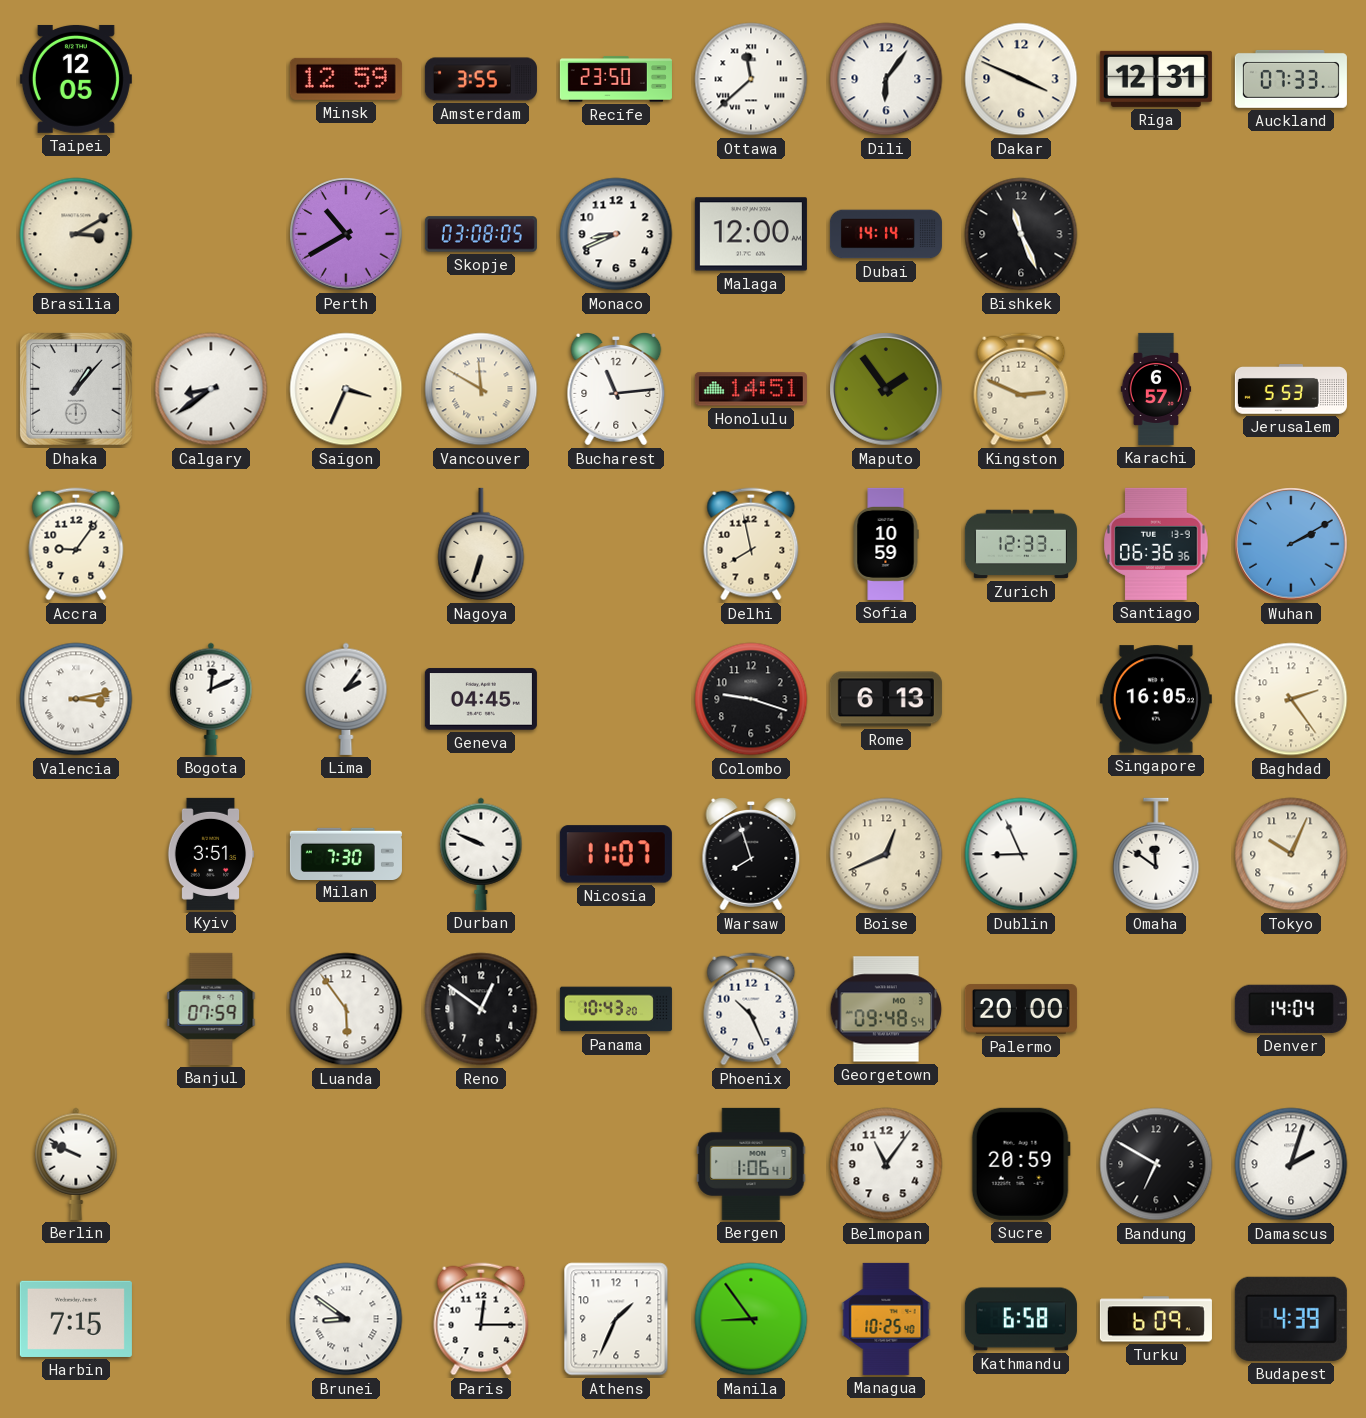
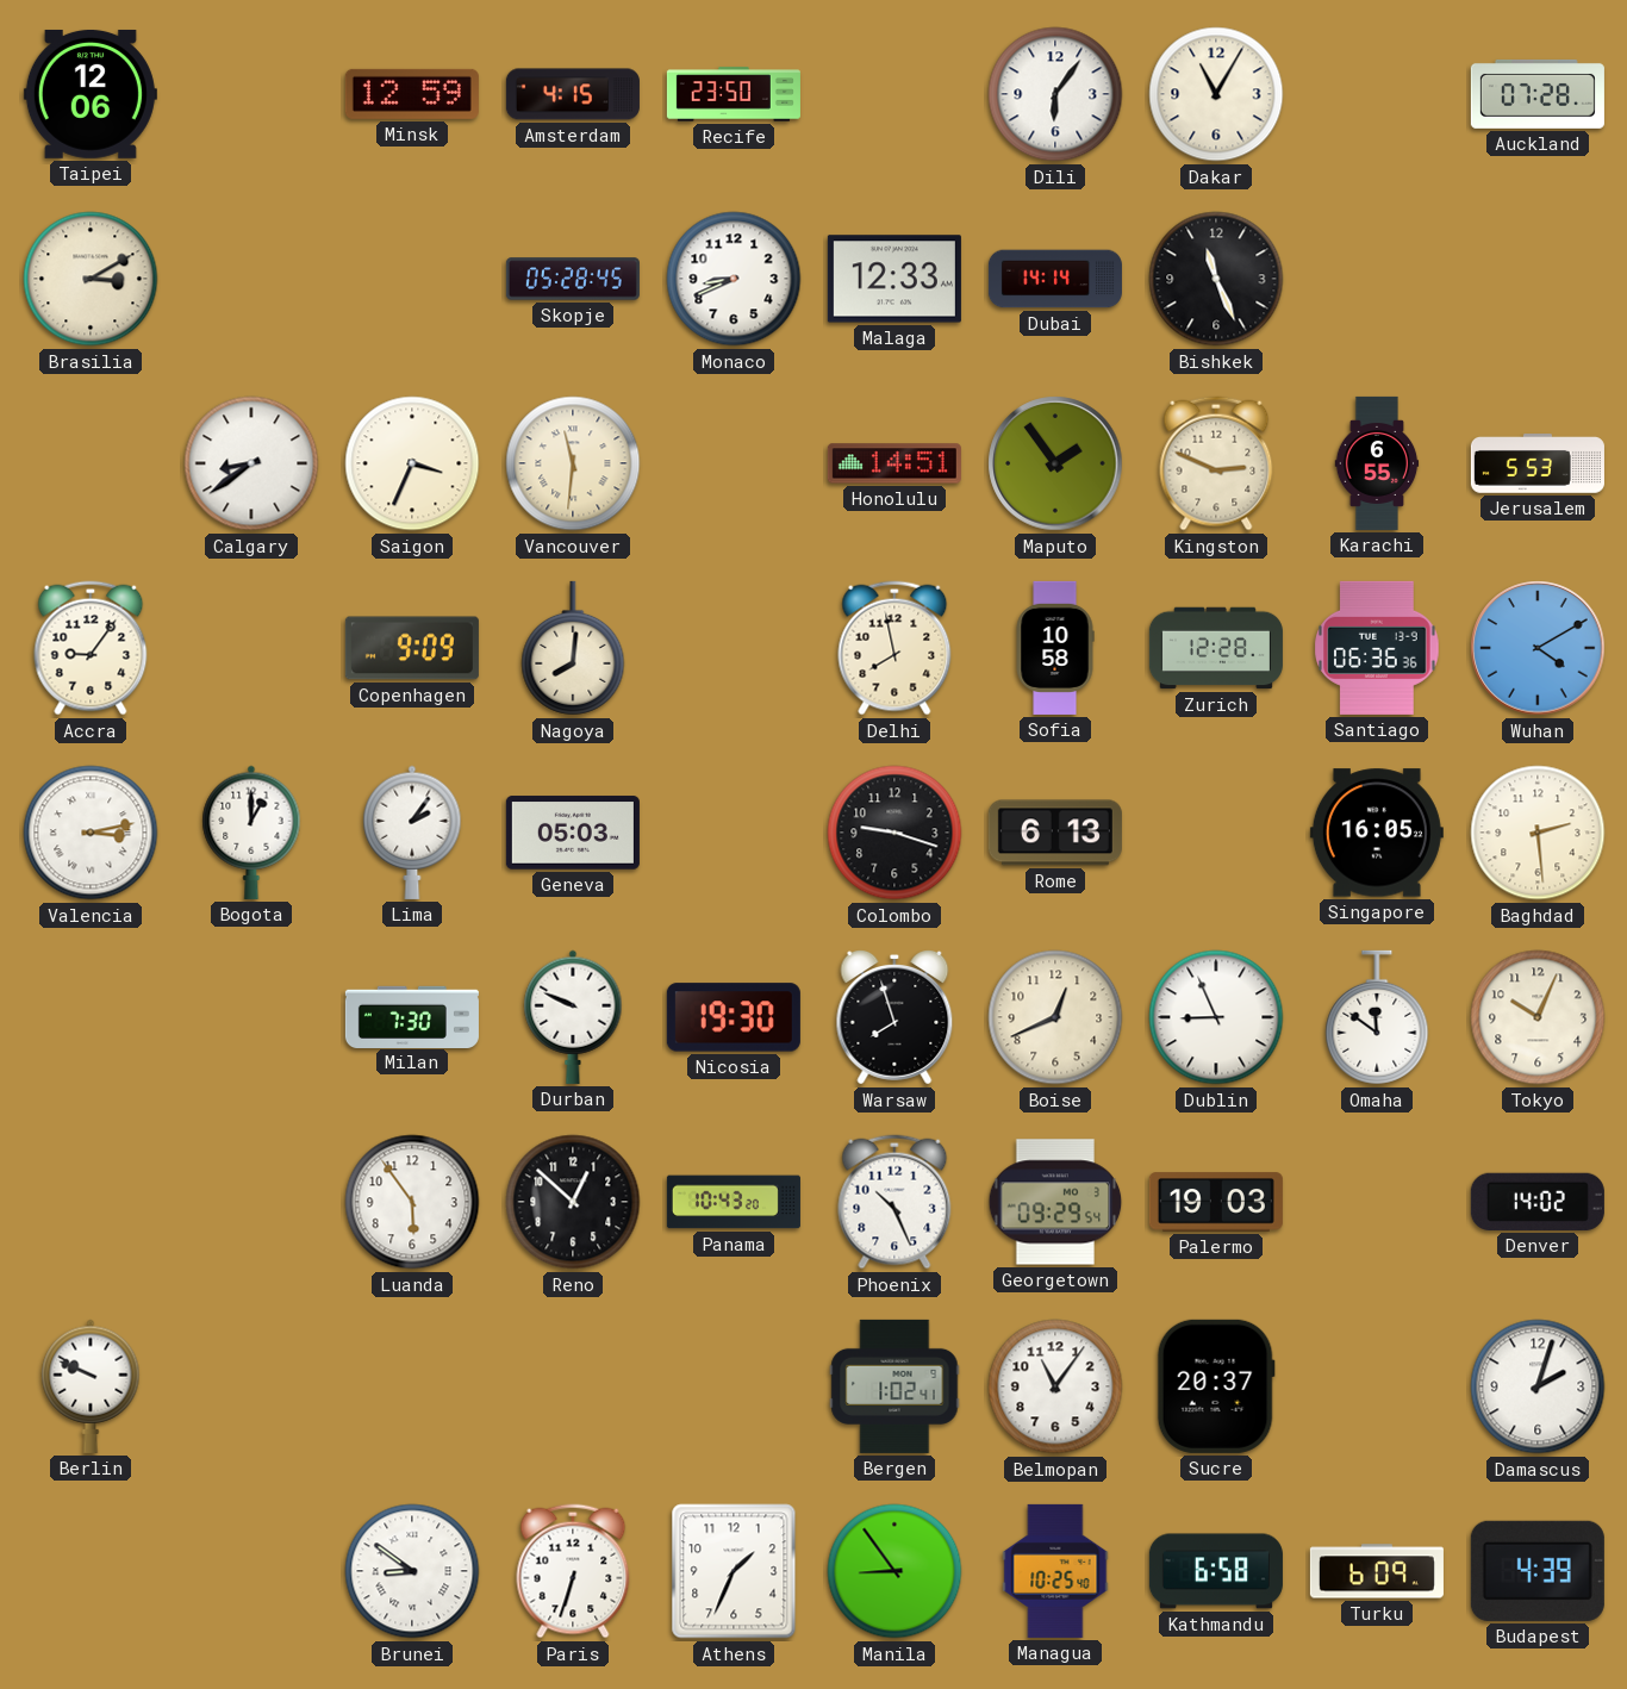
Taipei: 12:05 -> 12:06 (91, 94)
Amsterdam: 3:55 -> 4:15 (573, 94)
Ottawa: 11:38 -> none (751, 79)
Dakar: 3:49 -> 11:05 (1216, 94)
Riga: 12:31 -> none (1156, 79)
Auckland: 07:33 -> 07:28 (1538, 94)
Perth: 10:40 -> none (346, 234)
Skopje: 03:08 -> 05:28 (573, 279)
Malaga: 12:00 -> 12:33 (894, 279)
Dhaka: 1:07 -> none (76, 389)
Vancouver: 11:50 -> 11:31 (573, 463)
Bucharest: 11:14 -> none (616, 390)
Karachi: 6:57 -> 6:55 (1377, 463)
Copenhagen: none -> 9:09 (412, 648)
Nagoya: 6:33 -> 8:01 (573, 648)
Sofia: 10:59 -> 10:58 (1055, 648)
Zurich: 12:33 -> 12:28 (1216, 648)
Wuhan: 2:10 -> 4:10 (1538, 648)
Bogota: 12:11 -> 1:00 (251, 833)
Geneva: 04:45 -> 05:03 (573, 833)
Baghdad: 2:24 -> 2:29 (1538, 833)
Kyiv: 3:51 -> none (211, 854)
Nicosia: 11:07 -> 19:30 (734, 1017)
Banjul: 07:59 -> none (211, 1009)
Reno: 12:51 -> 12:52 (573, 1202)
Georgetown: 09:48 -> 09:29 (1055, 1202)
Palermo: 20:00 -> 19:03 (1216, 1202)
Denver: 14:04 -> 14:02 (1538, 1202)
Bergen: 1:06 -> 1:02 (894, 1386)
Sucre: 20:59 -> 20:37 (1216, 1386)
Bandung: 6:50 -> none (1156, 1164)
Harbin: 7:15 -> none (76, 1319)
Paris: 12:15 -> 6:33 (573, 1571)
